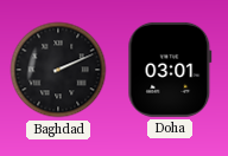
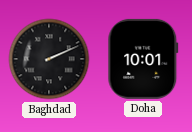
Doha: 03:01 -> 10:01 (143, 59)
